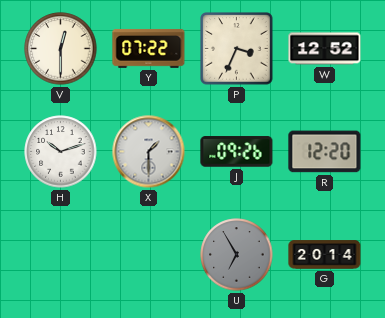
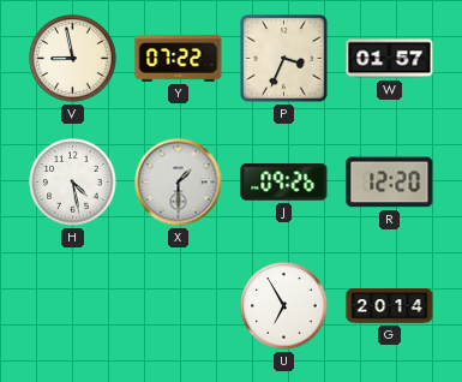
V: 12:30 -> 8:58 (73, 59)
W: 12:52 -> 01:57 (390, 59)
H: 10:12 -> 4:28 (73, 183)
U dial: grey -> white (284, 306)
